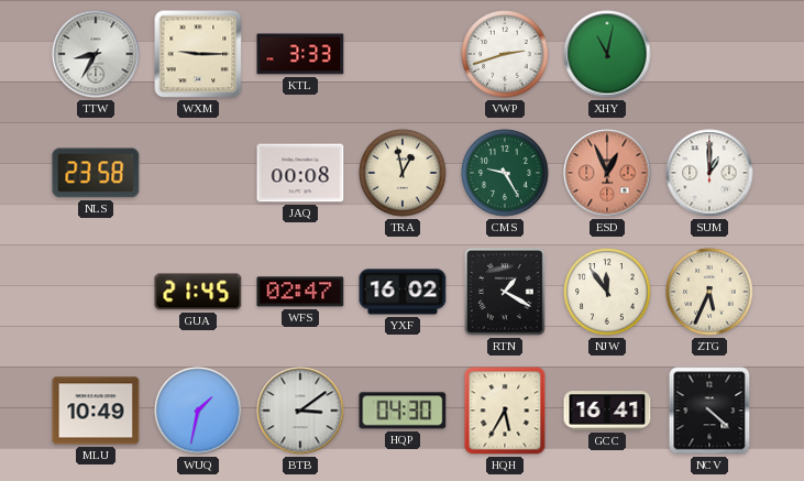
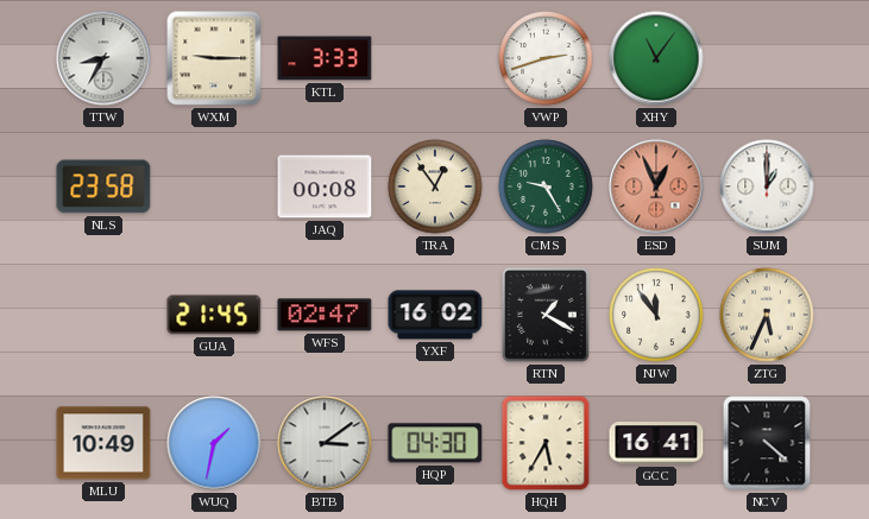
XHY: 11:02 -> 11:06 (656, 58)
TRA: 12:58 -> 12:54 (435, 186)
